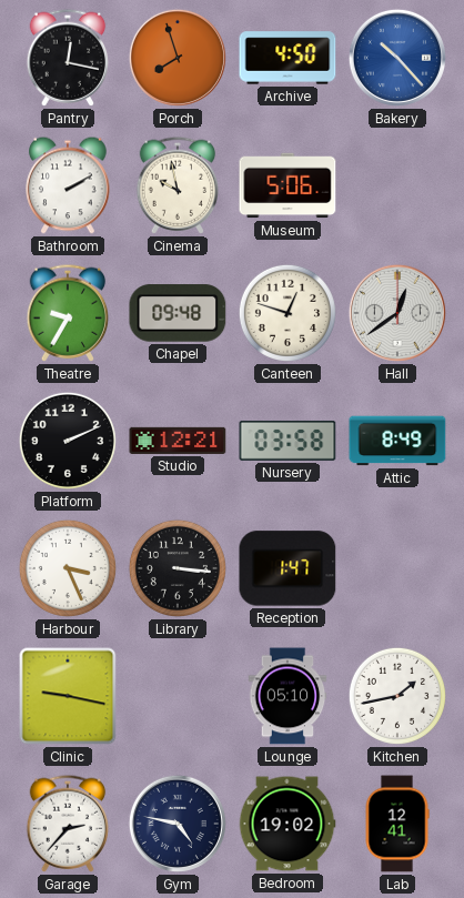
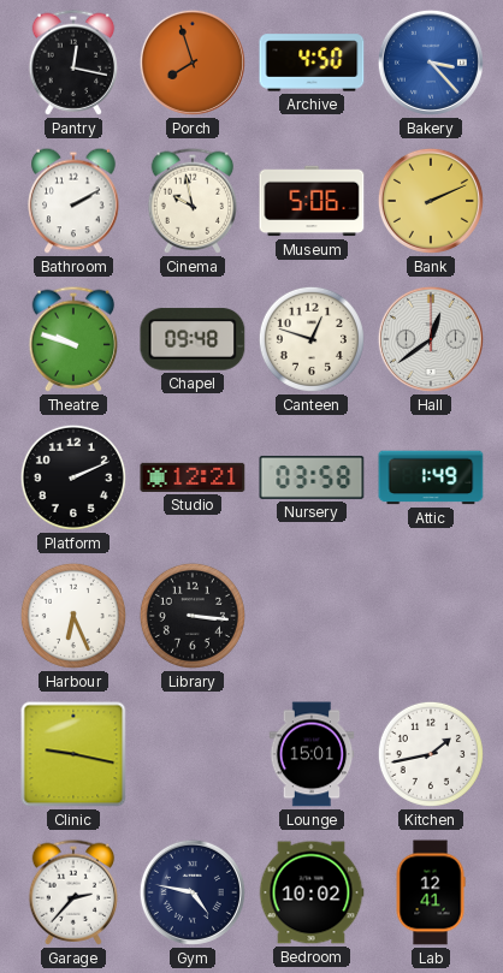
Bakery: 10:23 -> 3:23 (431, 63)
Bank: none -> 2:11 (431, 201)
Theatre: 9:35 -> 9:48 (73, 339)
Attic: 8:49 -> 1:49 (431, 477)
Harbour: 3:26 -> 6:26 (73, 616)
Reception: 1:47 -> none (288, 568)
Lounge: 05:10 -> 15:01 (312, 754)
Bedroom: 19:02 -> 10:02 (312, 892)
